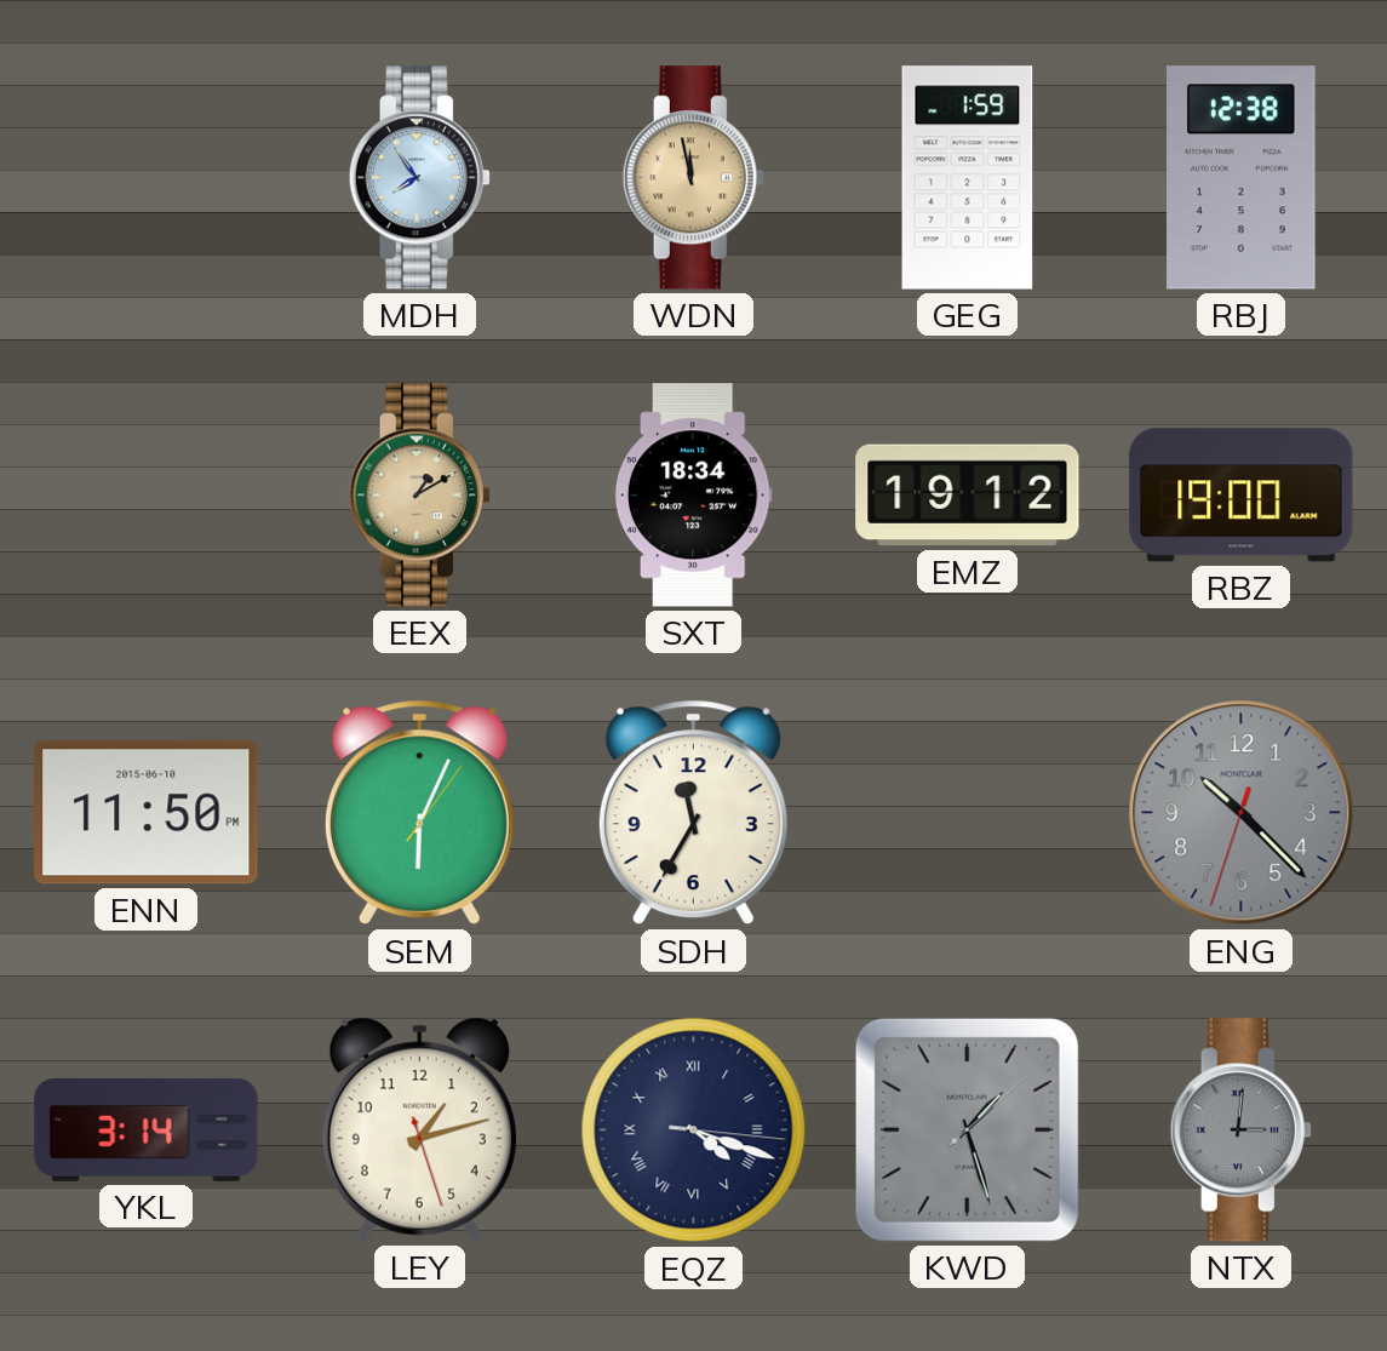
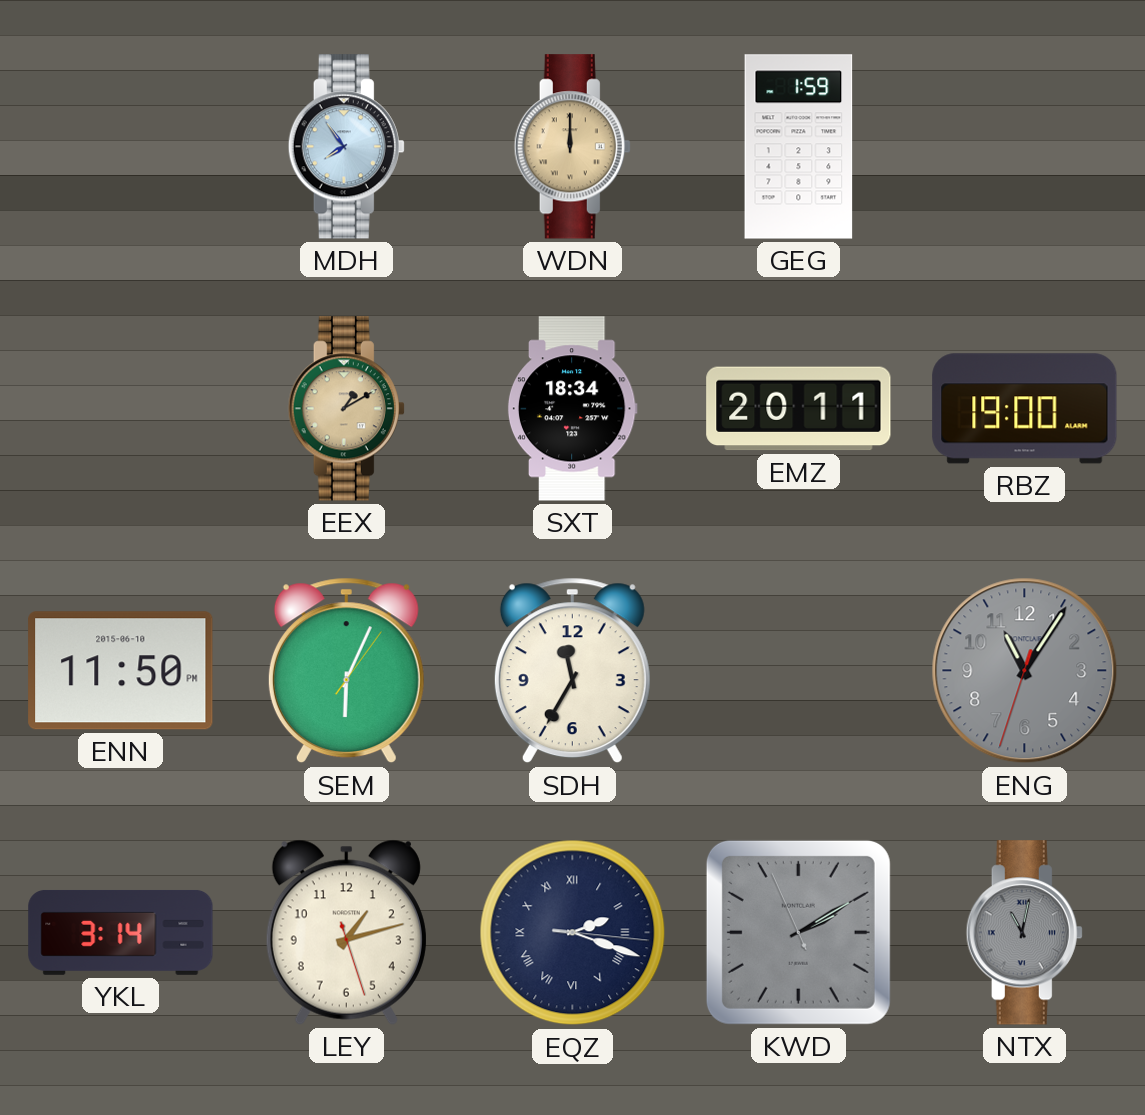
WDN: 11:58 -> 12:00 (572, 147)
RBJ: 12:38 -> none (1242, 178)
EMZ: 19:12 -> 20:11 (799, 409)
ENG: 10:22 -> 11:05 (1025, 671)
EQZ: 4:18 -> 2:18 (573, 933)
KWD: 1:27 -> 2:09 (798, 932)
NTX: 3:01 -> 11:02 (1024, 933)
